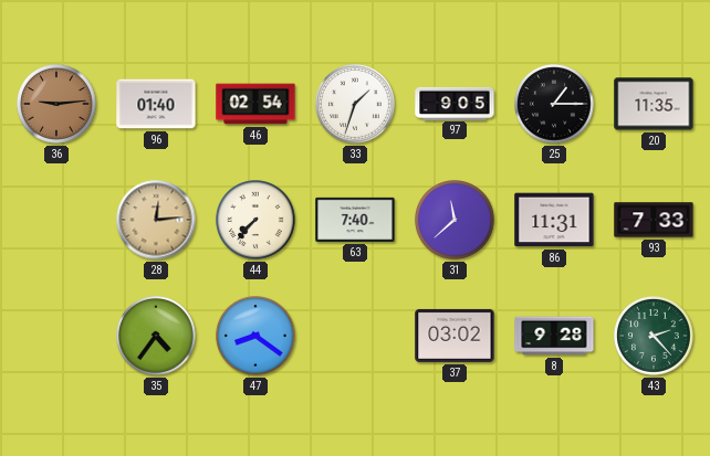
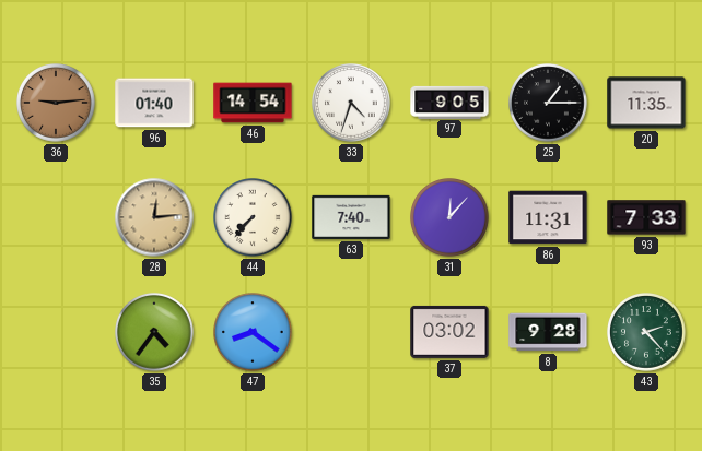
46: 02:54 -> 14:54 (253, 103)
33: 1:33 -> 4:33 (352, 104)
31: 11:38 -> 12:07 (451, 218)
